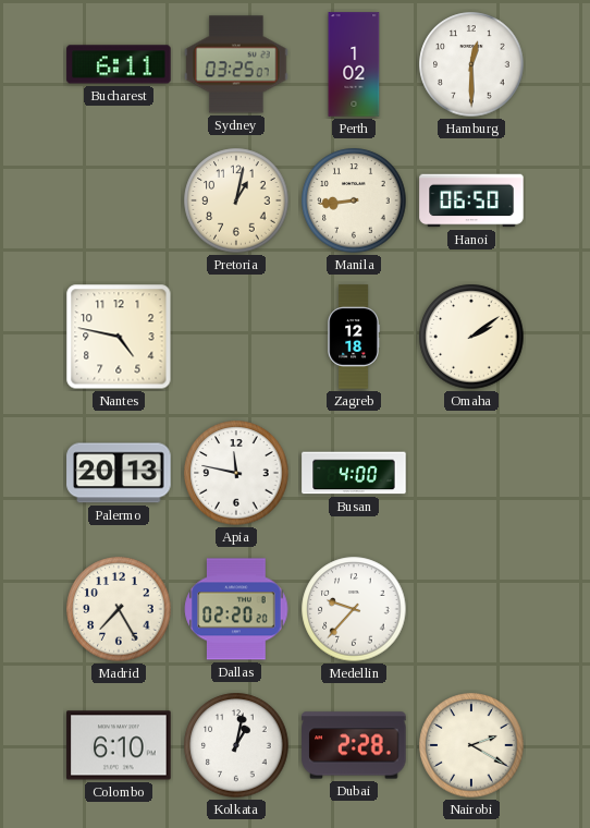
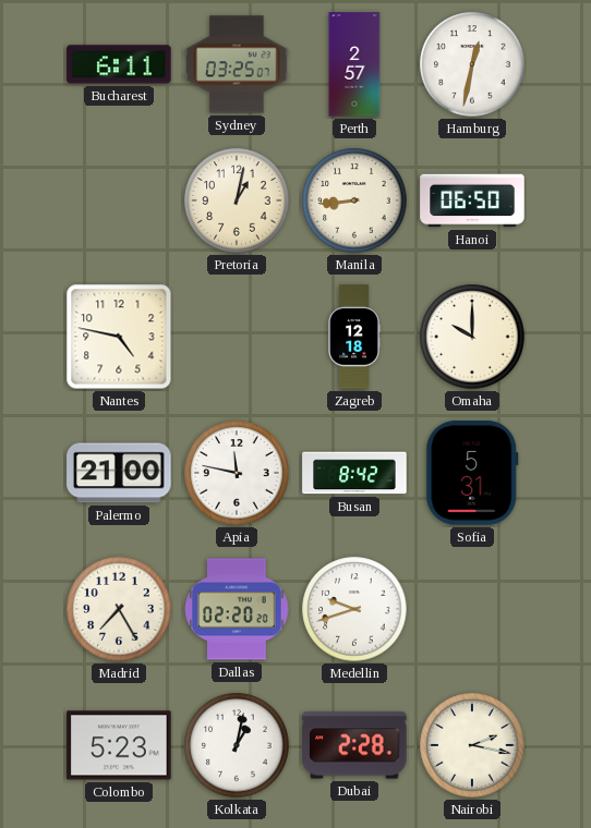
Perth: 1:02 -> 2:57 (354, 64)
Hamburg: 12:30 -> 12:32 (472, 64)
Omaha: 2:09 -> 10:00 (472, 337)
Palermo: 20:13 -> 21:00 (119, 473)
Busan: 4:00 -> 8:42 (354, 473)
Sofia: none -> 5:31 (472, 473)
Medellin: 9:37 -> 9:42 (354, 609)
Colombo: 6:10 -> 5:23 (119, 745)
Nairobi: 2:20 -> 2:17 (472, 745)
